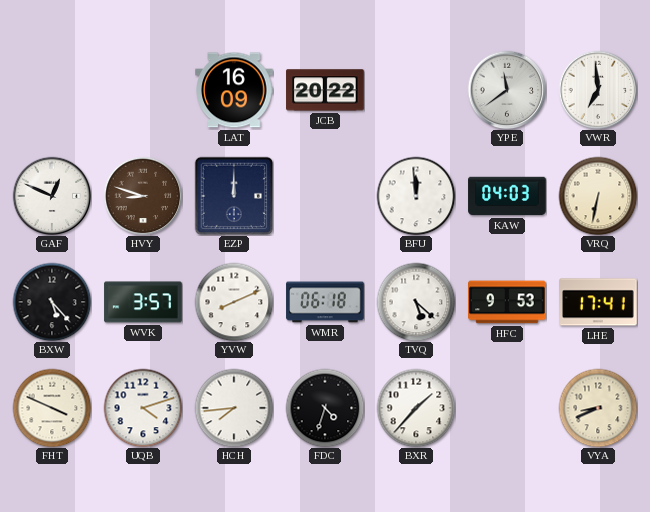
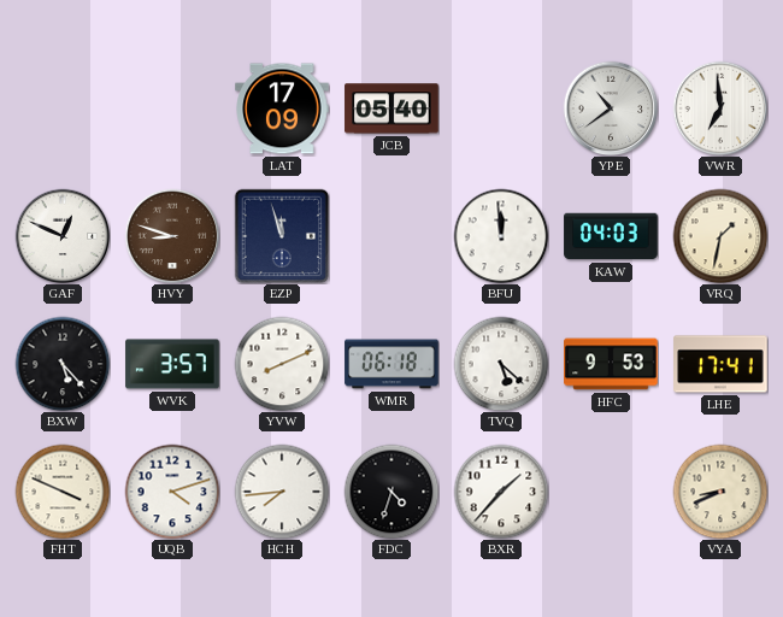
LAT: 16:09 -> 17:09 (282, 108)
JCB: 20:22 -> 05:40 (391, 108)
YPE: 11:39 -> 10:39 (611, 108)
EZP: 12:00 -> 11:57 (282, 236)
VRQ: 6:32 -> 1:32 (720, 236)
